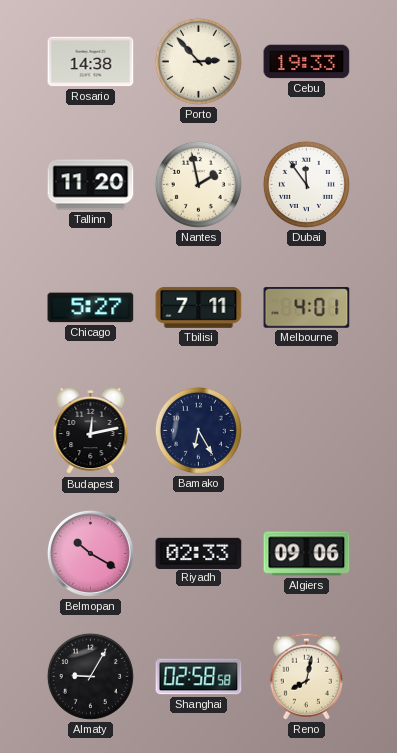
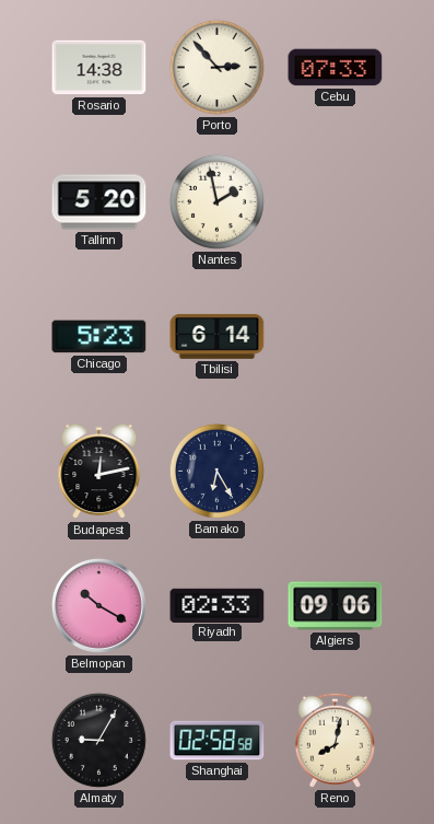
Cebu: 19:33 -> 07:33 (336, 68)
Tallinn: 11:20 -> 5:20 (99, 202)
Dubai: 11:54 -> none (306, 184)
Chicago: 5:27 -> 5:23 (99, 337)
Tbilisi: 7:11 -> 6:14 (218, 337)
Melbourne: 4:01 -> none (307, 308)
